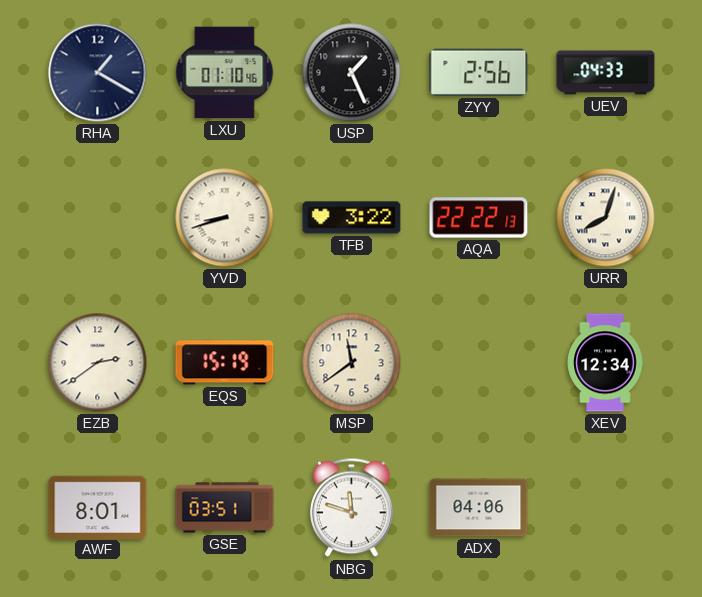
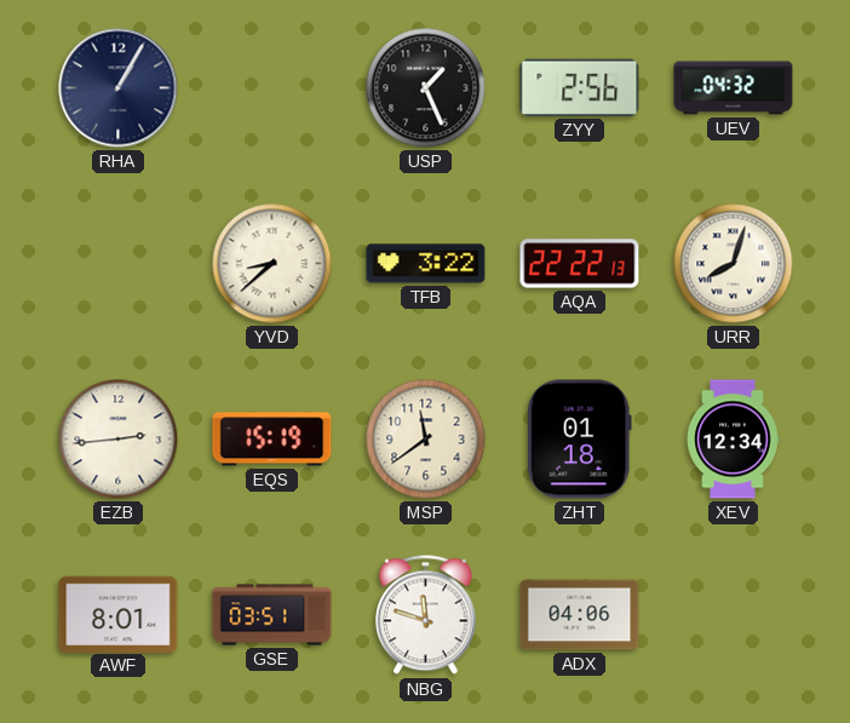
RHA: 1:20 -> 1:05 (119, 88)
LXU: 01:10 -> none (225, 73)
UEV: 04:33 -> 04:32 (734, 88)
YVD: 8:42 -> 8:38 (272, 264)
EZB: 2:39 -> 2:44 (119, 440)
ZHT: none -> 01:18 (579, 440)
